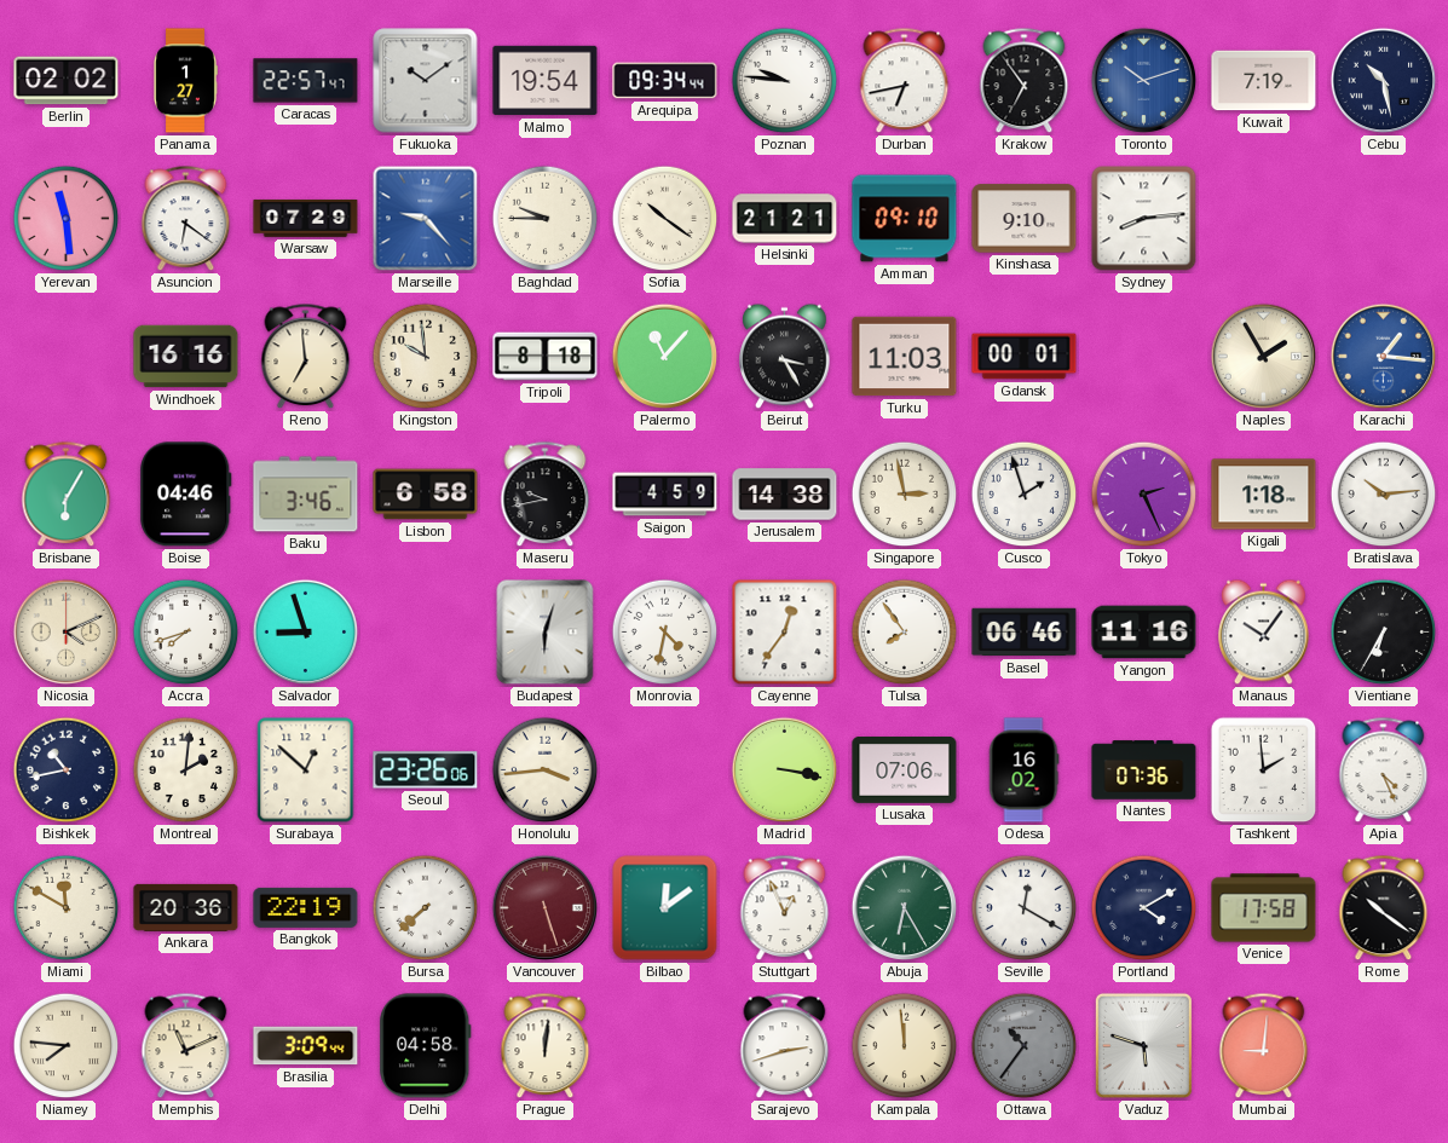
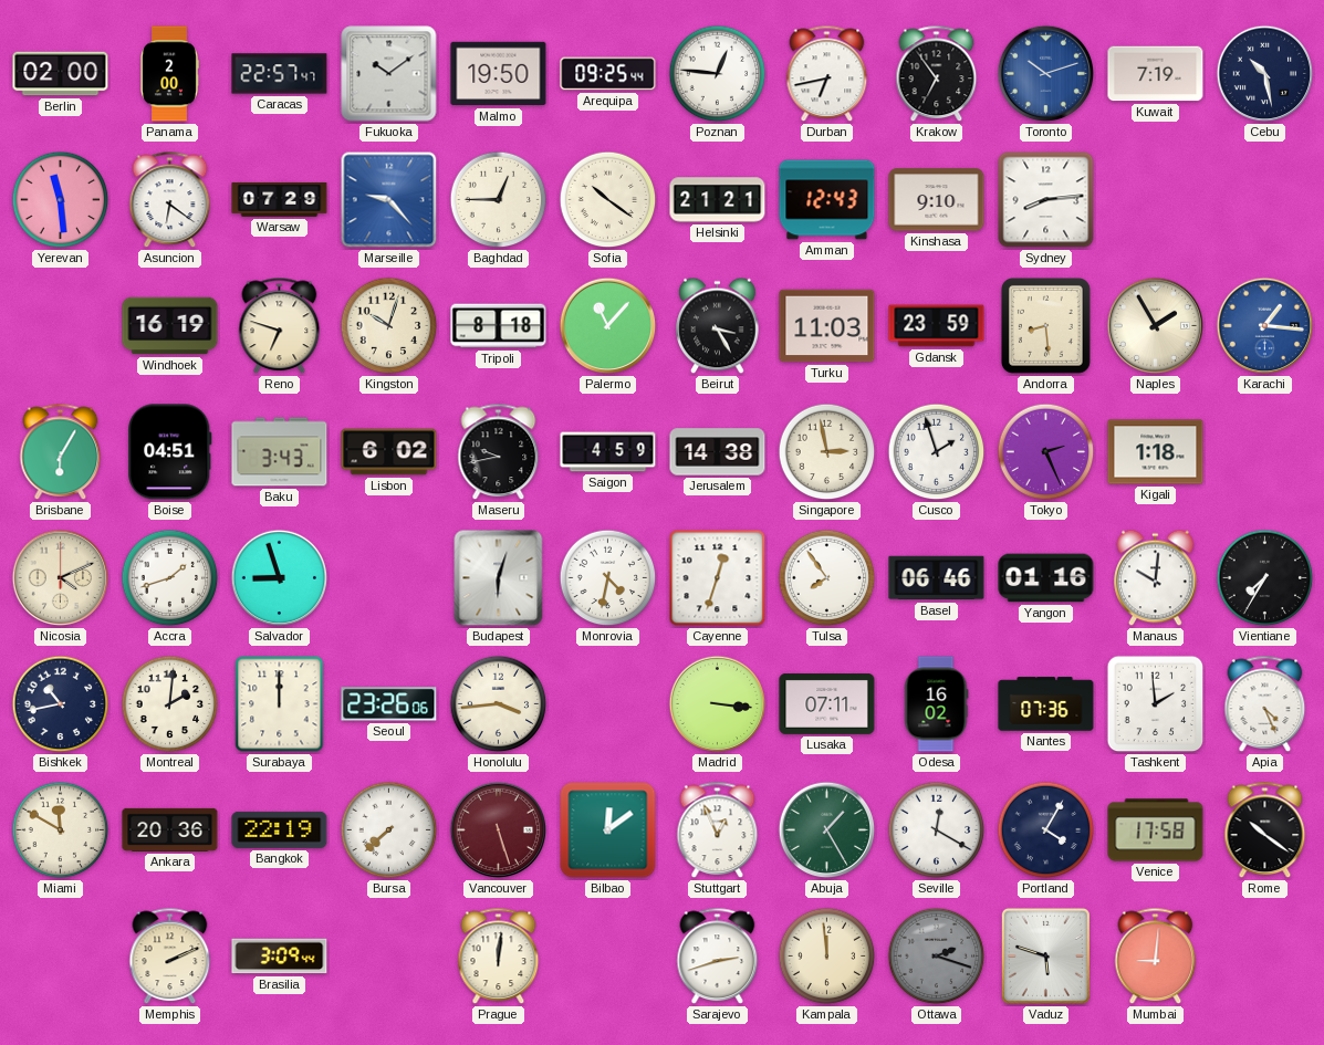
Berlin: 02:02 -> 02:00 (61, 74)
Panama: 1:27 -> 2:00 (169, 74)
Malmo: 19:54 -> 19:50 (499, 74)
Arequipa: 09:34 -> 09:25 (608, 74)
Poznan: 9:46 -> 12:46 (718, 74)
Baghdad: 9:45 -> 12:45 (499, 200)
Amman: 09:10 -> 12:43 (827, 200)
Windhoek: 16:16 -> 16:19 (170, 326)
Reno: 6:59 -> 6:48 (280, 326)
Kingston: 9:59 -> 10:03 (389, 326)
Gdansk: 00:01 -> 23:59 (937, 326)
Andorra: none -> 8:29 (1045, 325)
Boise: 04:46 -> 04:51 (170, 452)
Baku: 3:46 -> 3:43 (280, 452)
Lisbon: 6:58 -> 6:02 (389, 452)
Bratislava: 10:14 -> none (1384, 495)
Accra: 7:42 -> 1:42 (170, 578)
Cayenne: 12:36 -> 12:33 (718, 578)
Yangon: 11:16 -> 01:16 (1046, 578)
Manaus: 10:06 -> 10:01 (1156, 578)
Vientiane: 6:35 -> 7:35 (1265, 578)
Surabaya: 12:52 -> 12:00 (280, 704)
Madrid: 3:17 -> 3:16 (718, 704)
Lusaka: 07:06 -> 07:11 (827, 704)
Abuja: 6:25 -> 1:25 (827, 830)
Portland: 4:10 -> 4:05 (1046, 830)
Niamey: 7:46 -> none (67, 1046)
Memphis: 11:11 -> 2:11 (170, 957)
Delhi: 04:58 -> none (426, 1046)
Ottawa: 10:36 -> 2:18 (937, 957)
